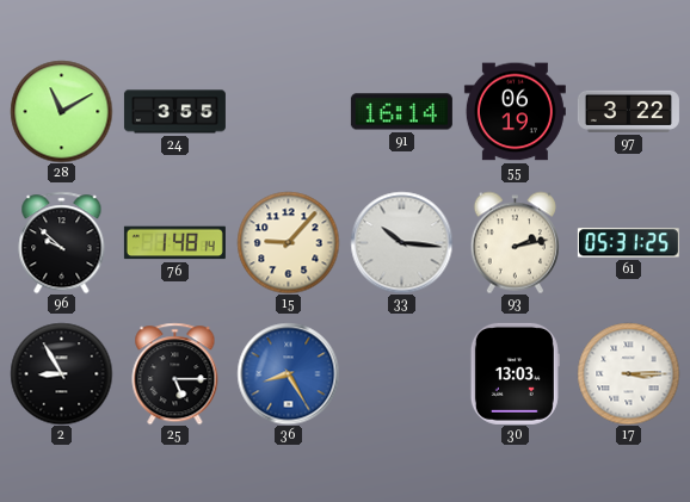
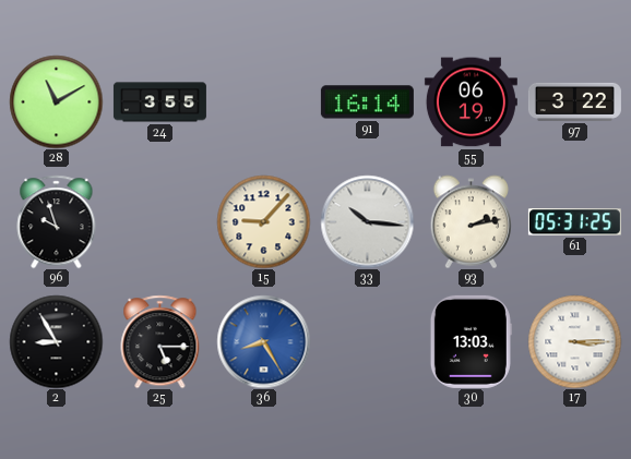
96: 9:52 -> 9:57 (57, 221)
76: 1:48 -> none (174, 243)
